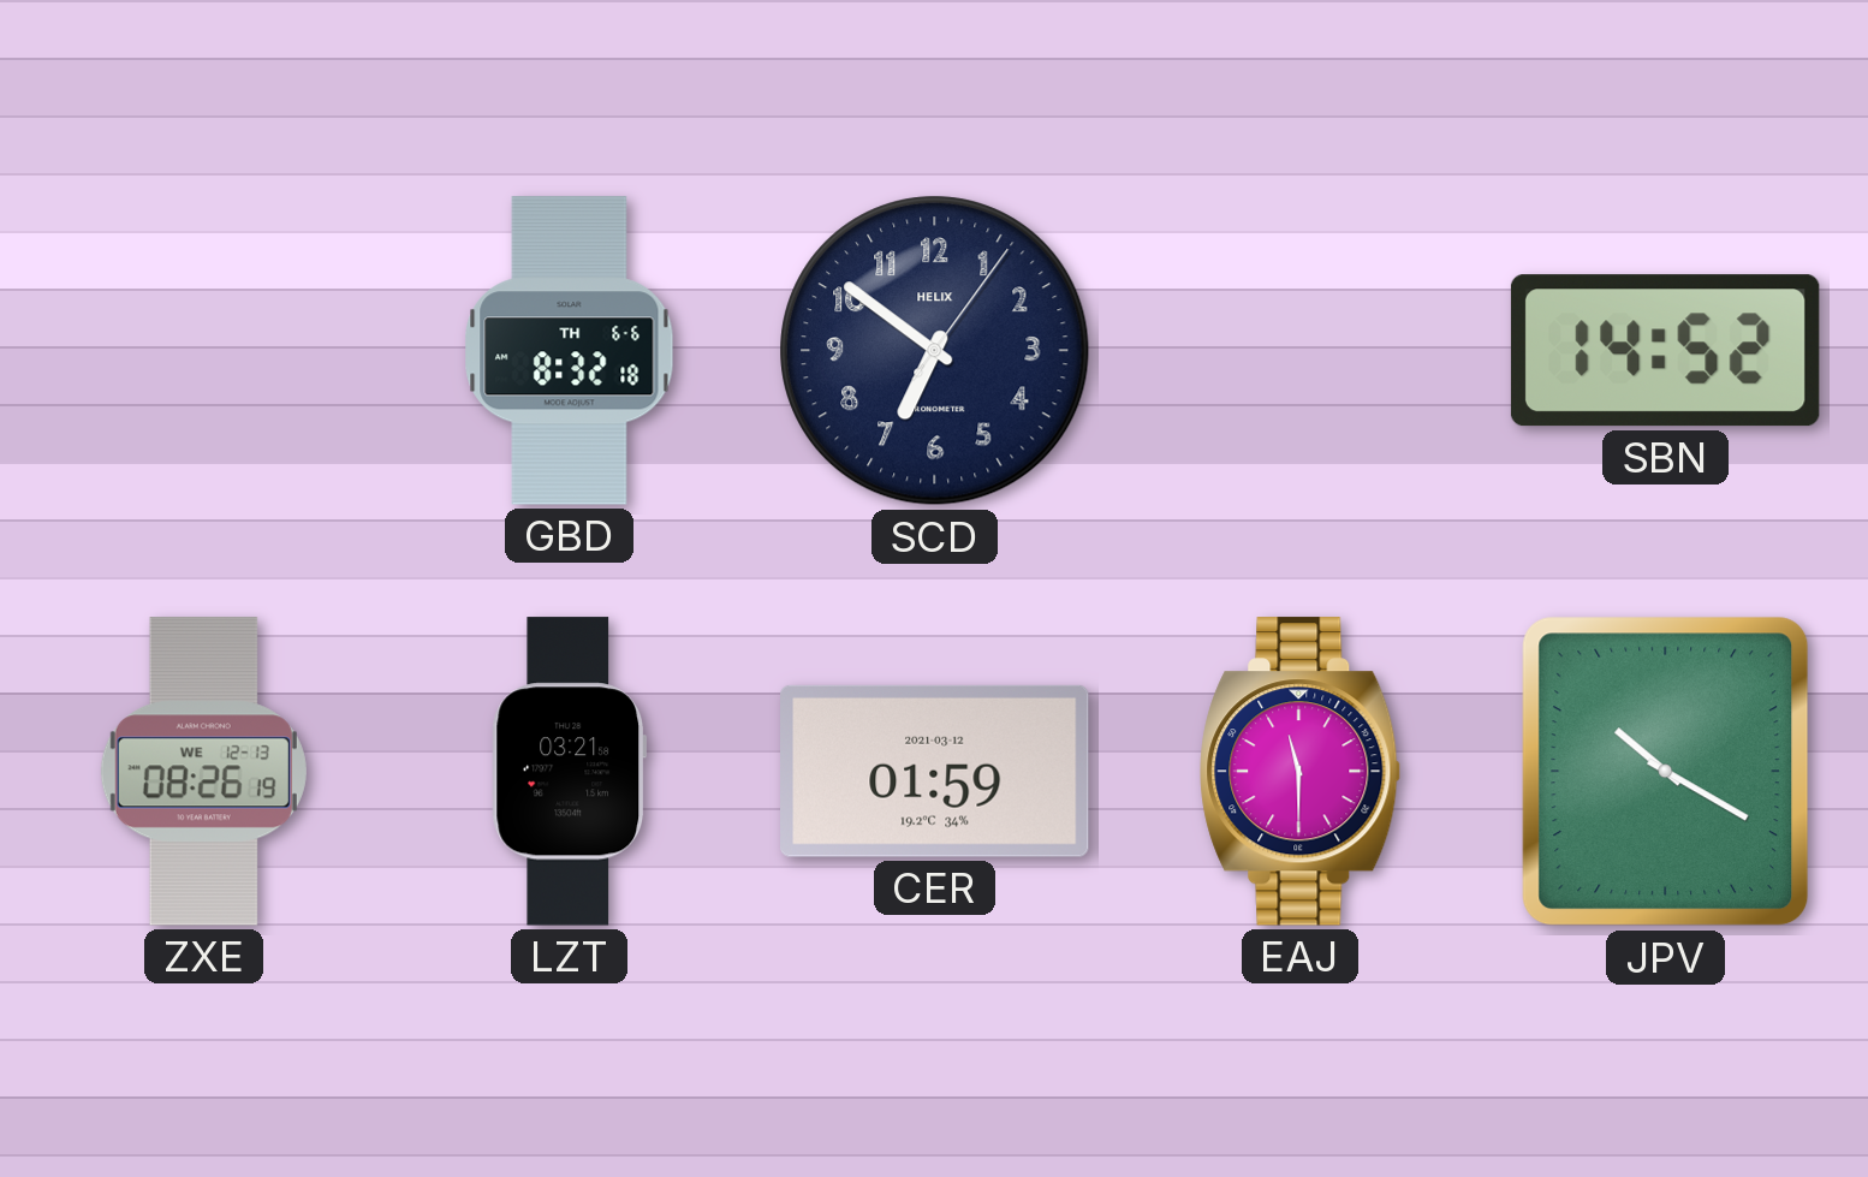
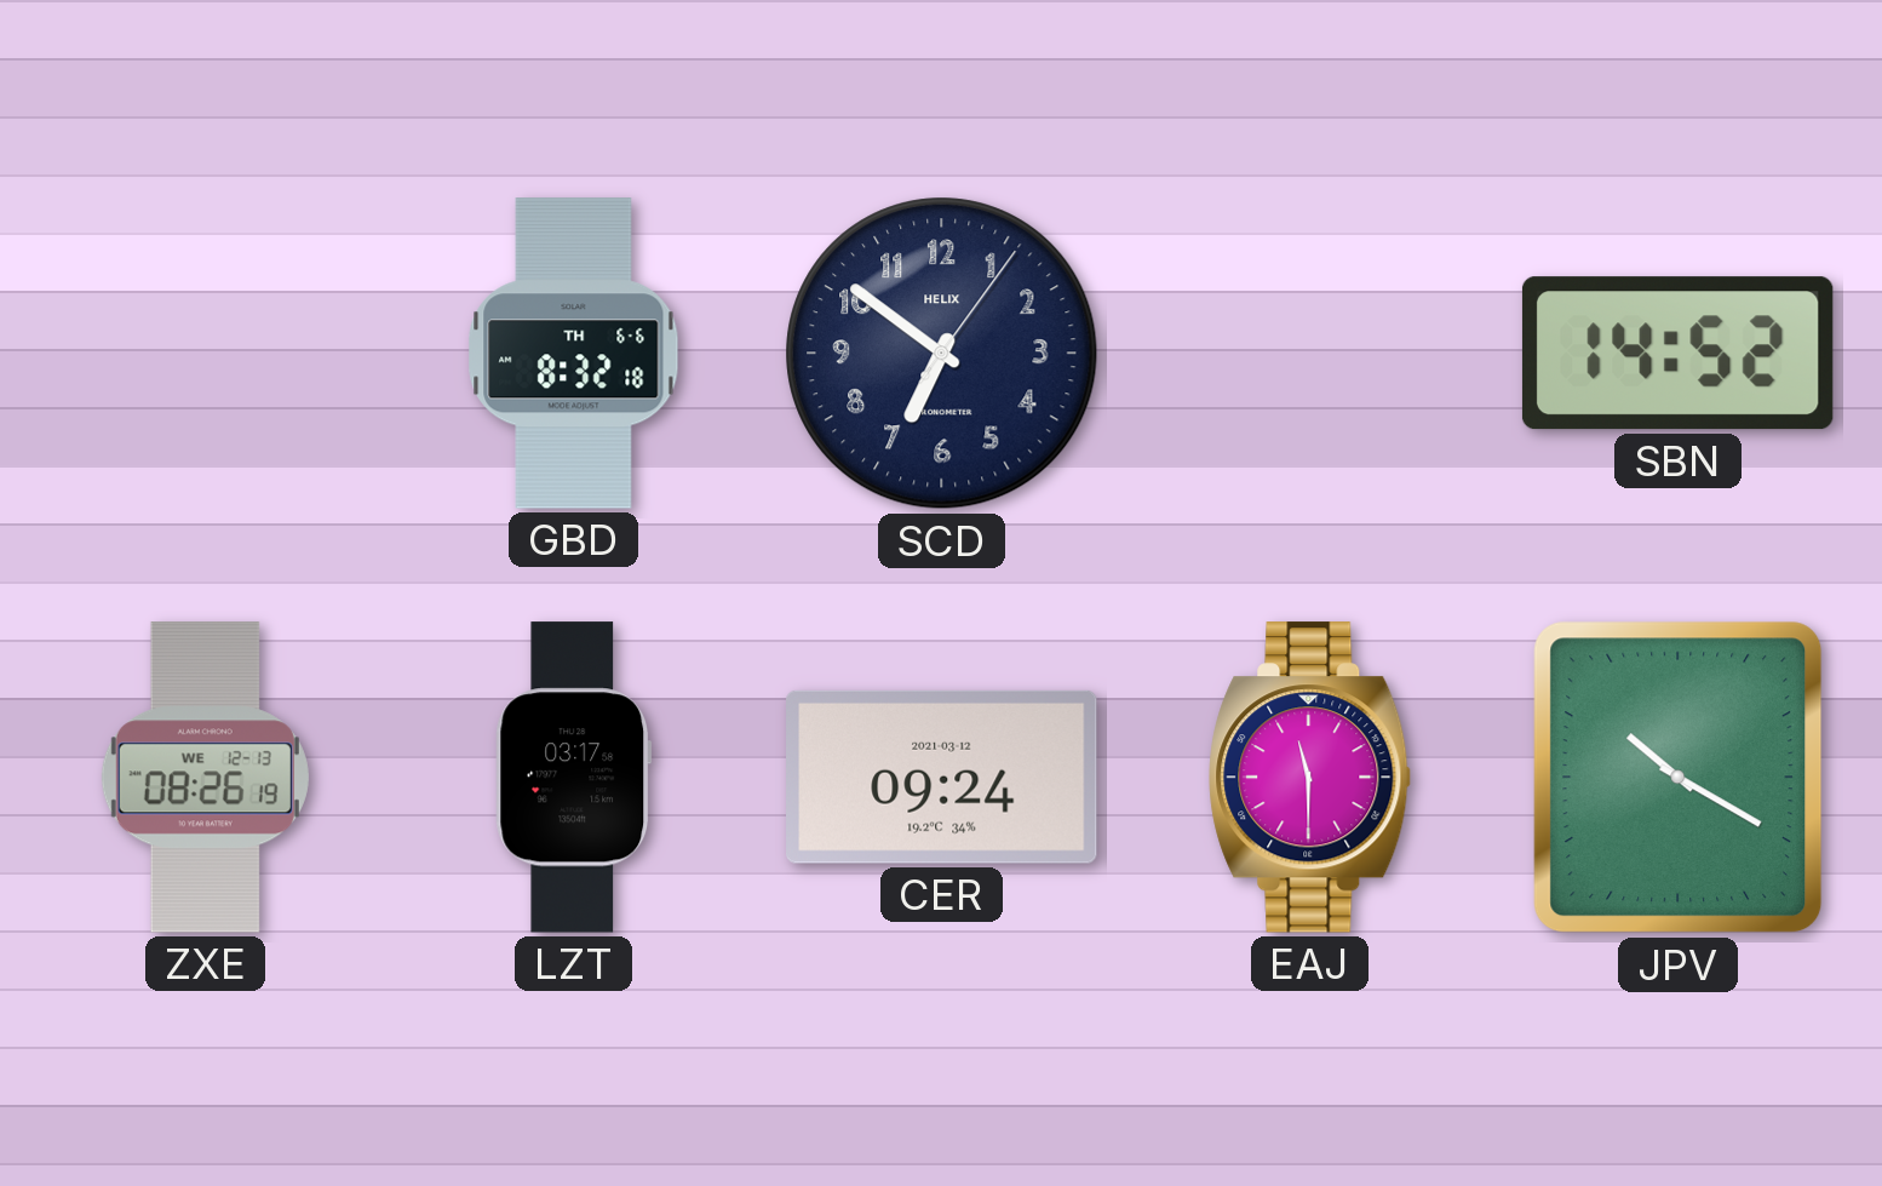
LZT: 03:21 -> 03:17 (574, 778)
CER: 01:59 -> 09:24 (942, 777)
